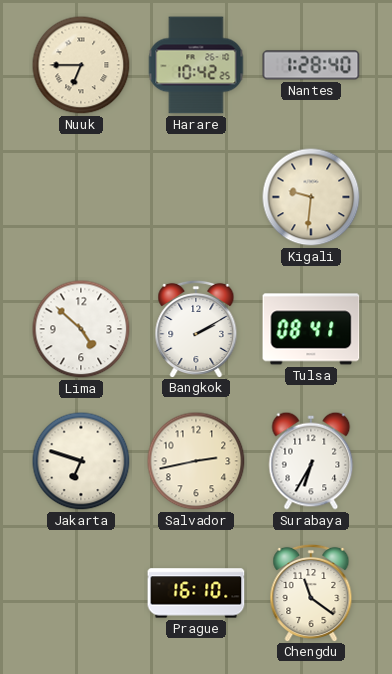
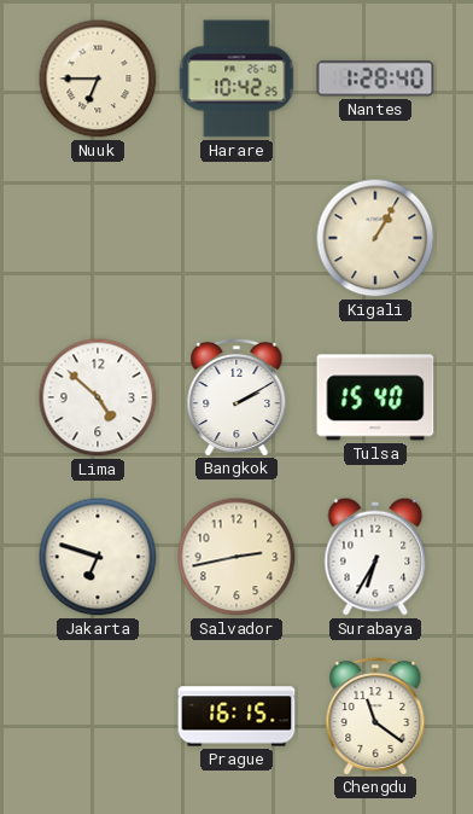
Kigali: 9:31 -> 1:05 (375, 238)
Tulsa: 08:41 -> 15:40 (375, 397)
Prague: 16:10 -> 16:15 (237, 716)
